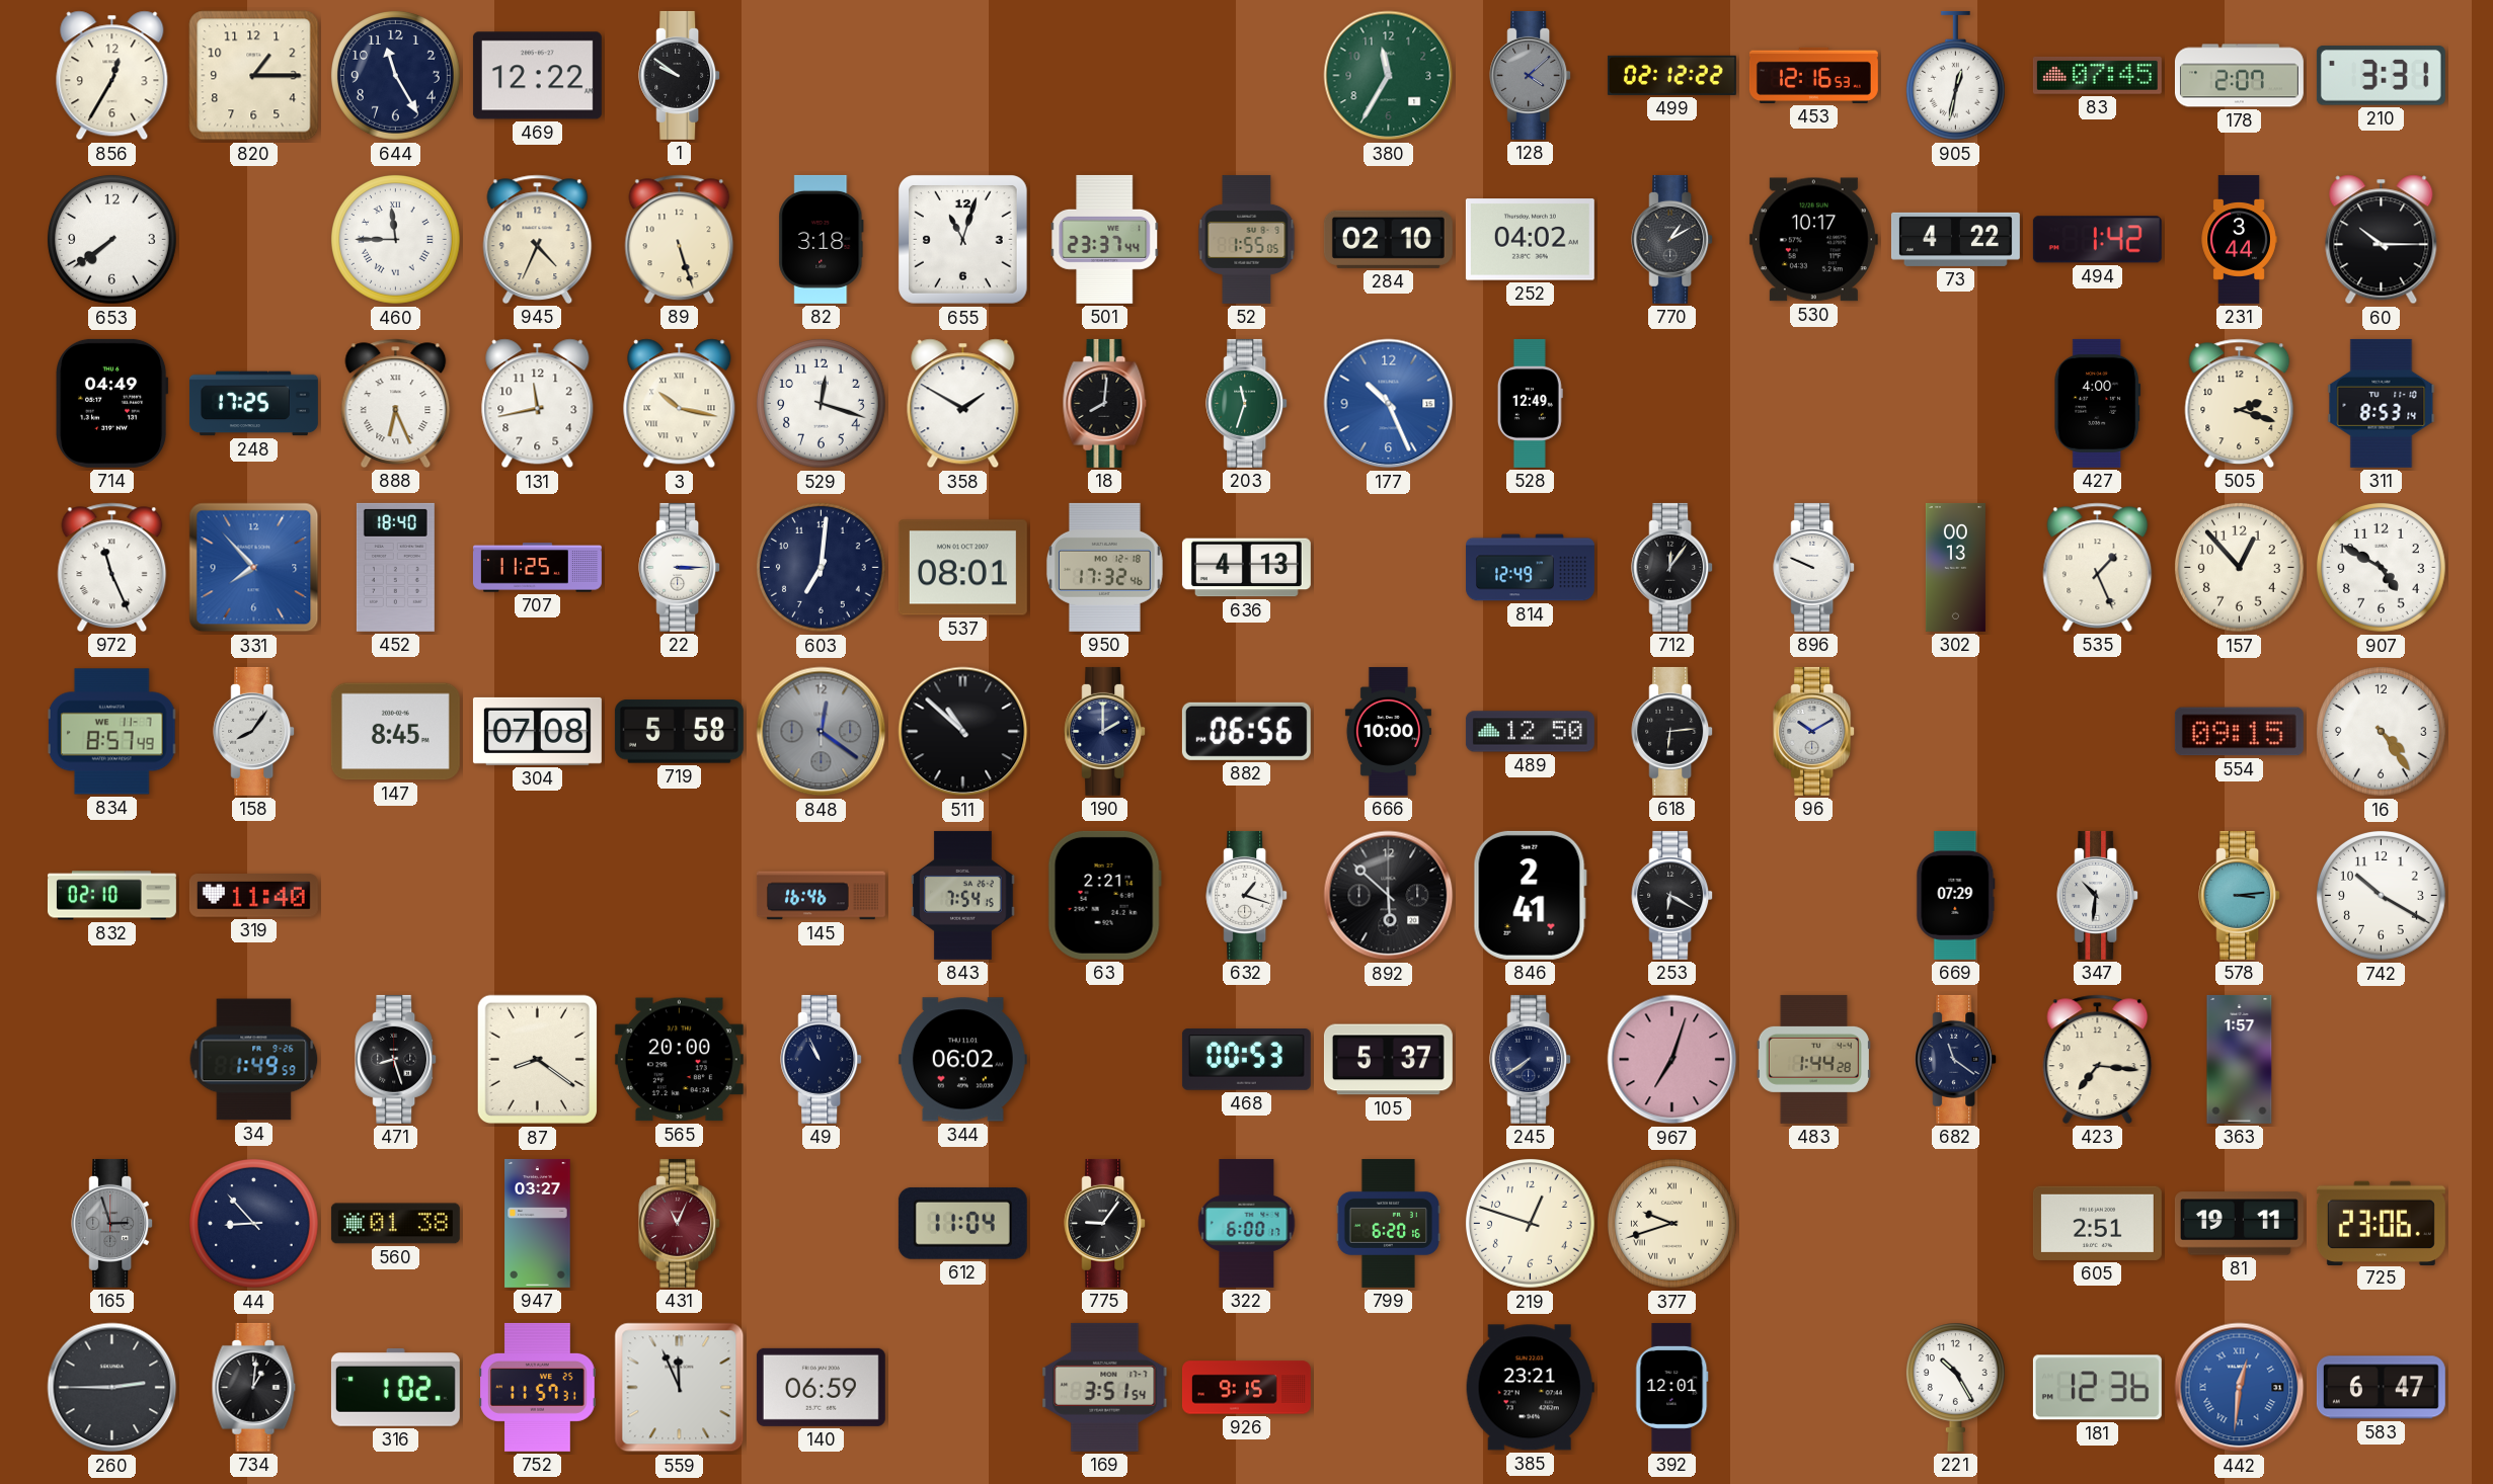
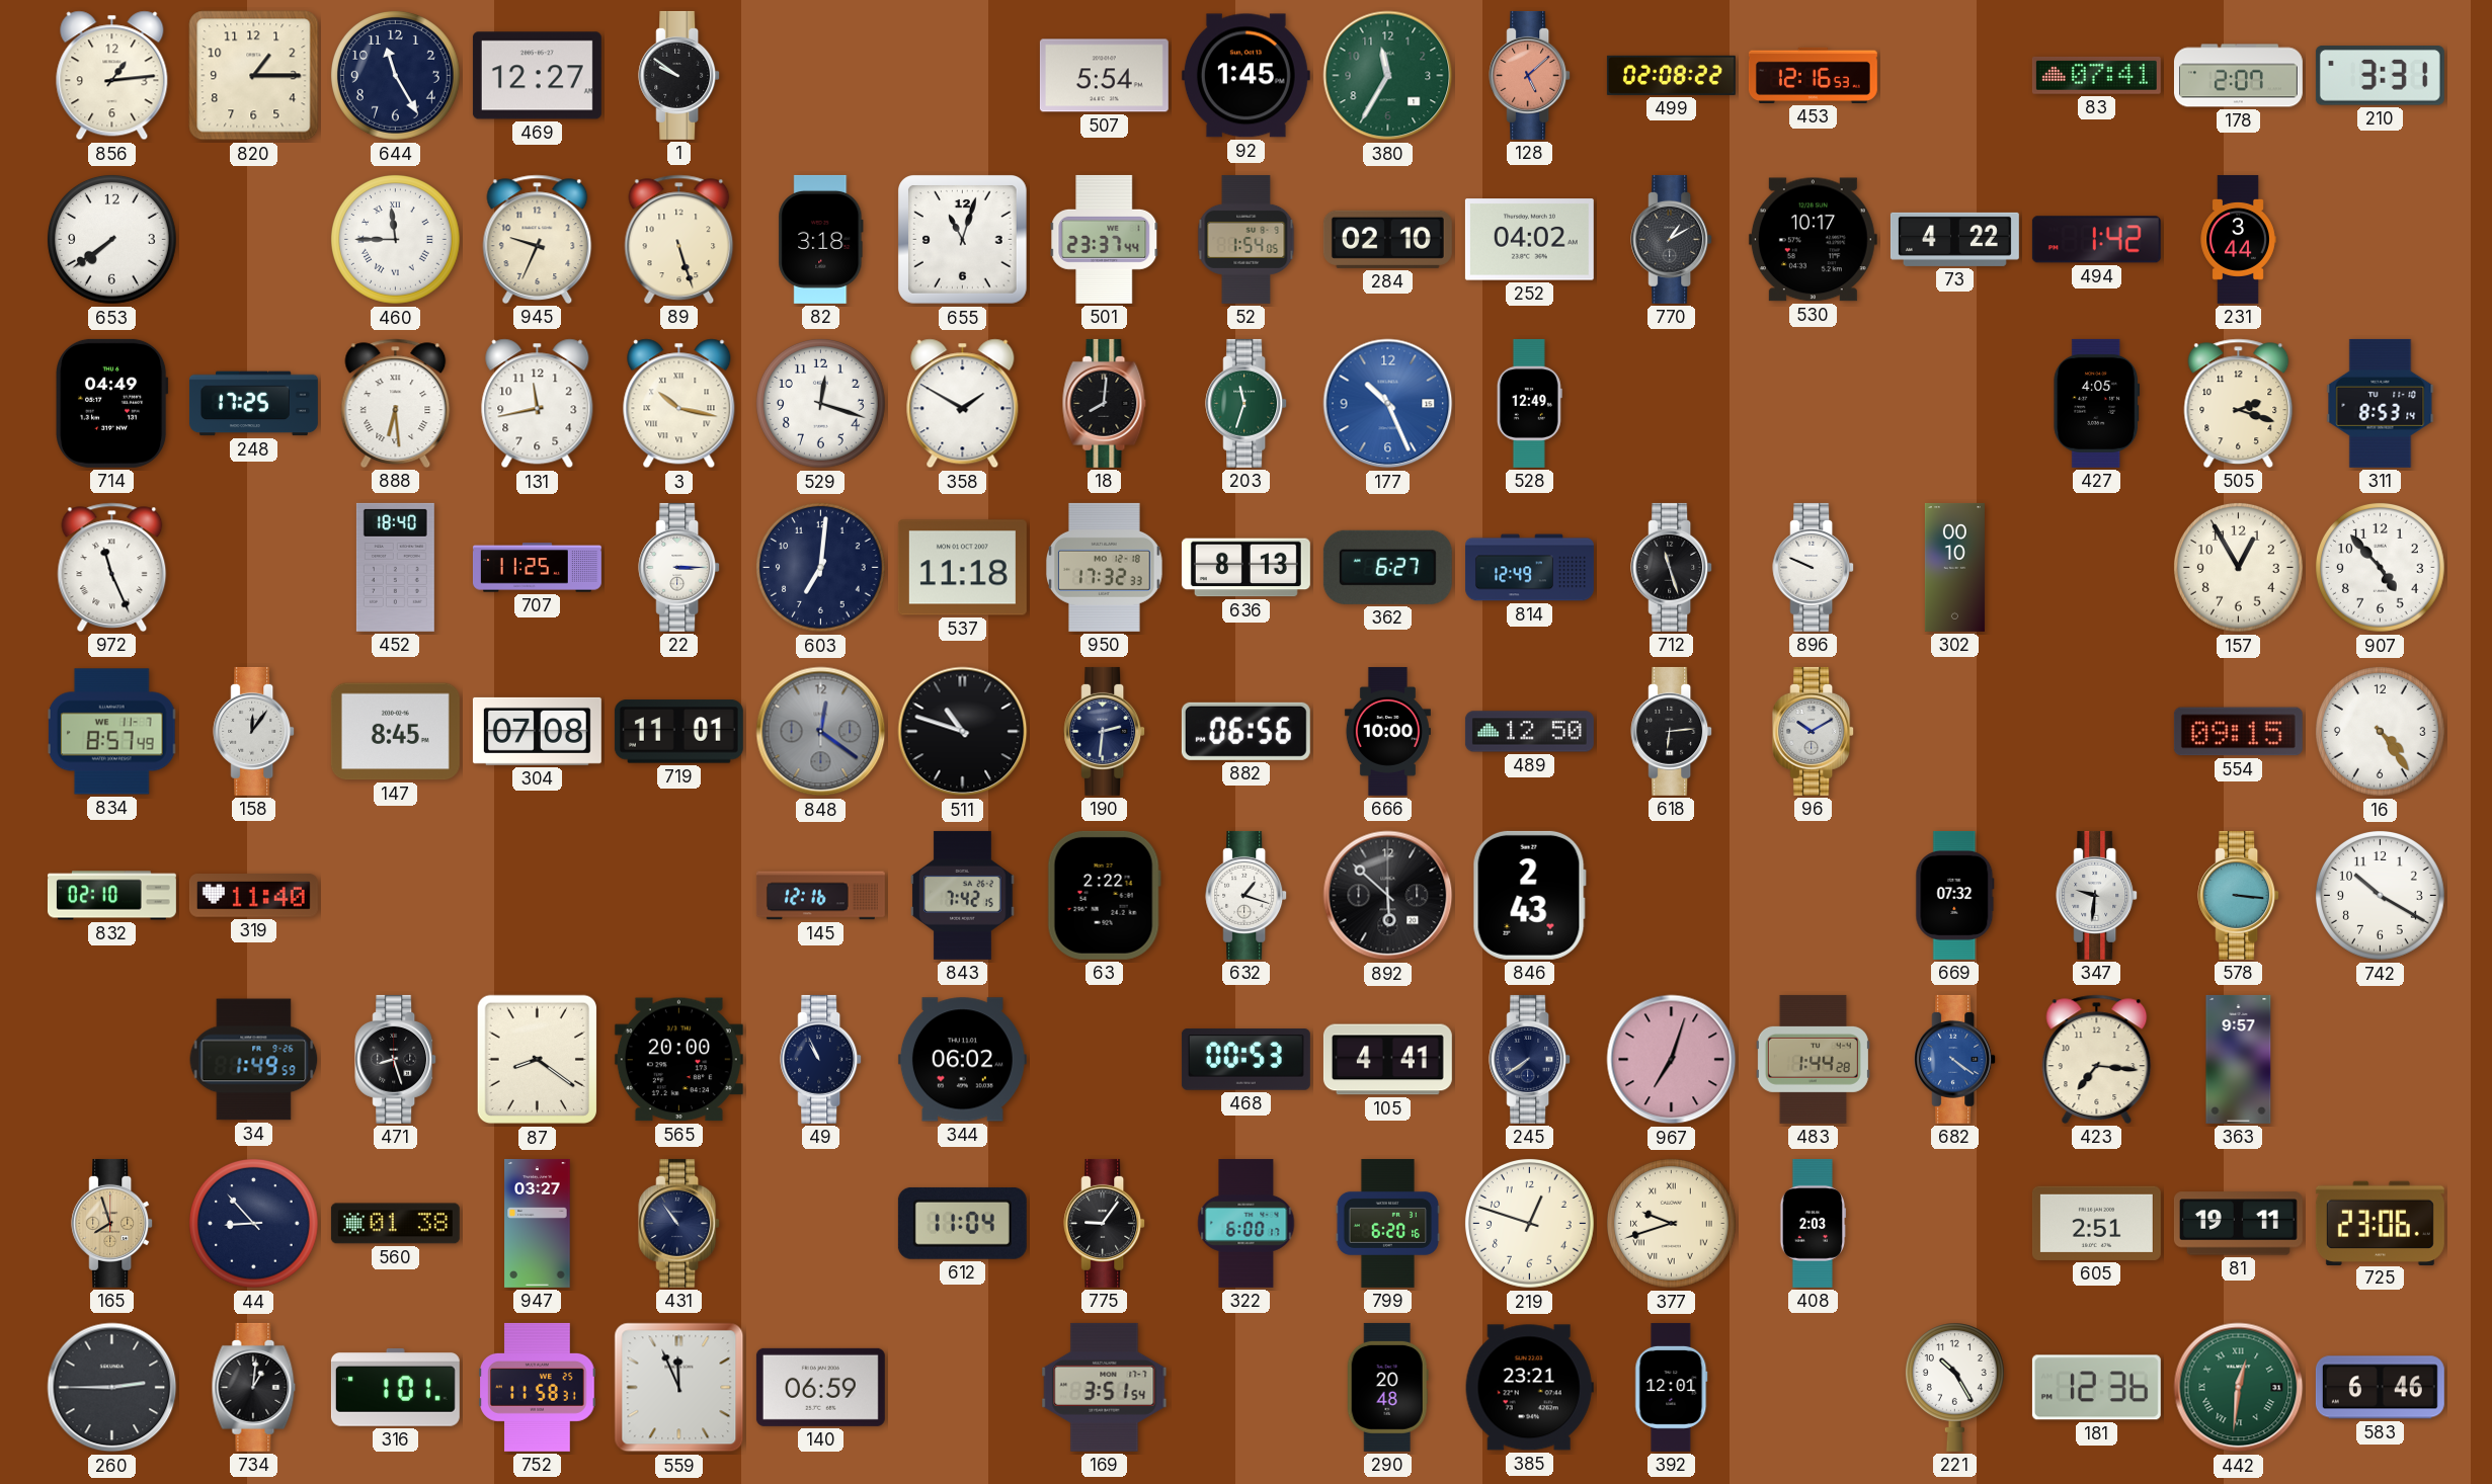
856: 12:35 -> 1:14 (112, 76)
469: 12:22 -> 12:27 (537, 76)
507: none -> 5:54 (1104, 76)
92: none -> 1:45 (1245, 76)
128: 4:08 -> 5:08 (1530, 75)
128 dial: grey -> salmon (1530, 75)
499: 02:12 -> 02:08 (1671, 75)
905: 12:32 -> none (1955, 76)
83: 07:45 -> 07:41 (2096, 75)
945: 4:34 -> 9:34 (538, 239)
52: 1:55 -> 1:54 (1247, 239)
60: 10:15 -> none (2382, 240)
888: 6:26 -> 6:29 (396, 403)
427: 4:00 -> 4:05 (2097, 403)
331: 7:53 -> none (254, 568)
537: 08:01 -> 11:18 (962, 568)
950: 17:32:46 -> 17:32:33 (1104, 567)
636: 4:13 -> 8:13 (1245, 568)
362: none -> 6:27 (1387, 567)
712: 12:06 -> 11:27 (1672, 567)
302: 00:13 -> 00:10 (1954, 567)
535: 1:26 -> none (2098, 567)
157: 12:53 -> 12:55 (2238, 567)
907: 4:50 -> 4:53 (2380, 567)
158: 8:06 -> 12:06 (254, 731)
719: 5:58 -> 11:01 (678, 732)
511: 10:52 -> 10:48 (963, 732)
190: 2:00 -> 2:31 (1105, 731)
145: 16:46 -> 12:16 (820, 896)
843: 7:54 -> 7:42 (963, 895)
63: 2:21 -> 2:22 (1104, 895)
846: 2:41 -> 2:43 (1529, 895)
253: 6:20 -> none (1672, 895)
669: 07:29 -> 07:32 (1955, 895)
347: 10:31 -> 9:31 (2097, 895)
578: 3:14 -> 3:16 (2239, 895)
105: 5:37 -> 4:41 (1387, 1060)
682: 11:21 -> 4:21 (1955, 1059)
682 dial: navy -> blue (1955, 1059)
363: 1:57 -> 9:57 (2239, 1059)
165: 2:57 -> 7:57 (112, 1223)
165 dial: grey -> champagne (112, 1223)
431: 11:04 -> 10:54 (679, 1223)
431 dial: burgundy -> navy (679, 1223)
408: none -> 2:03 (1812, 1223)
316: 1:02 -> 1:01 (395, 1388)
752: 11:57 -> 11:58 (538, 1387)
926: 9:15 -> none (1246, 1388)
290: none -> 20:48 (1387, 1387)
442 dial: blue -> green (2239, 1388)
583: 6:47 -> 6:46 (2380, 1388)
